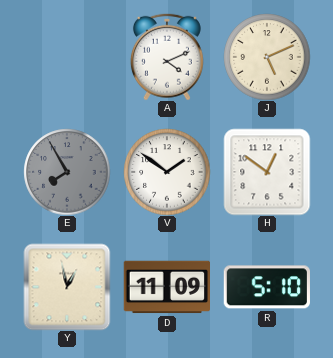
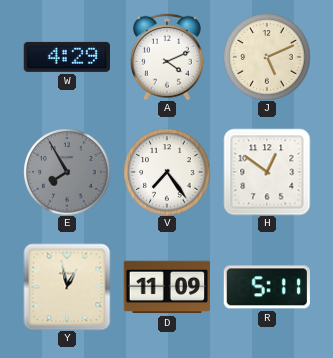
W: none -> 4:29 (66, 57)
V: 1:51 -> 7:24 (167, 172)
R: 5:10 -> 5:11 (267, 287)
